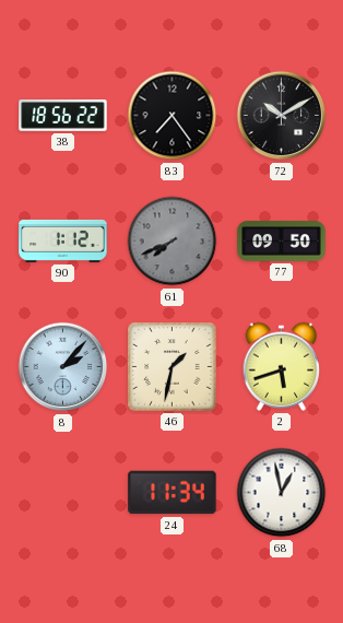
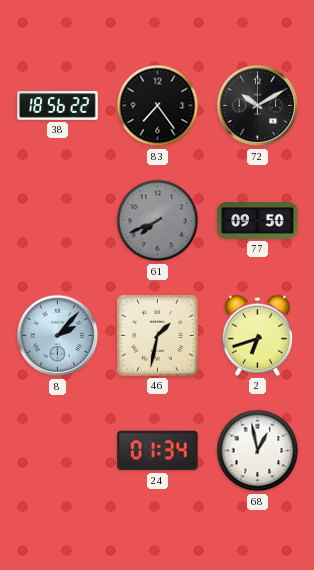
90: 1:12 -> none (63, 240)
2: 5:42 -> 6:42 (258, 335)
24: 11:34 -> 01:34 (158, 451)
